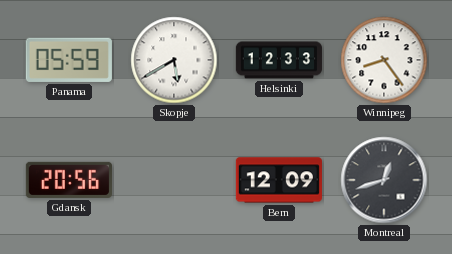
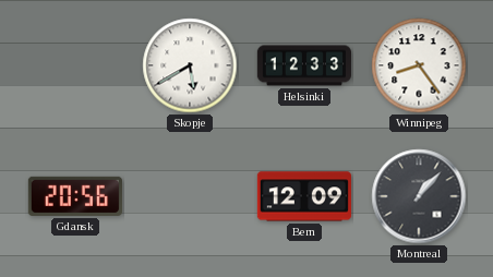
Panama: 05:59 -> none (69, 60)
Montreal: 12:42 -> 1:07 (419, 196)
